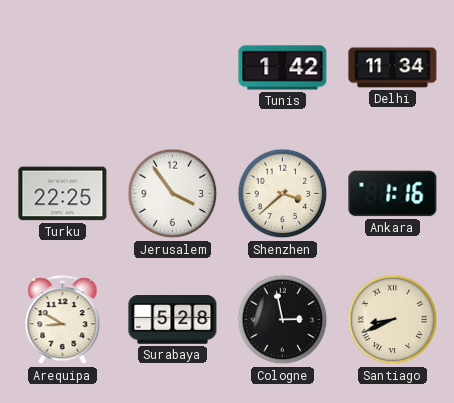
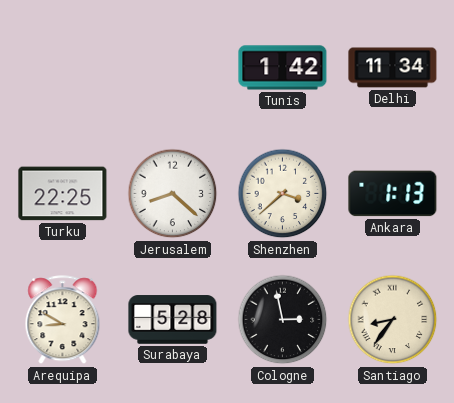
Jerusalem: 3:54 -> 8:22 (173, 194)
Ankara: 1:16 -> 1:13 (393, 194)
Santiago: 8:41 -> 8:36 (393, 320)
